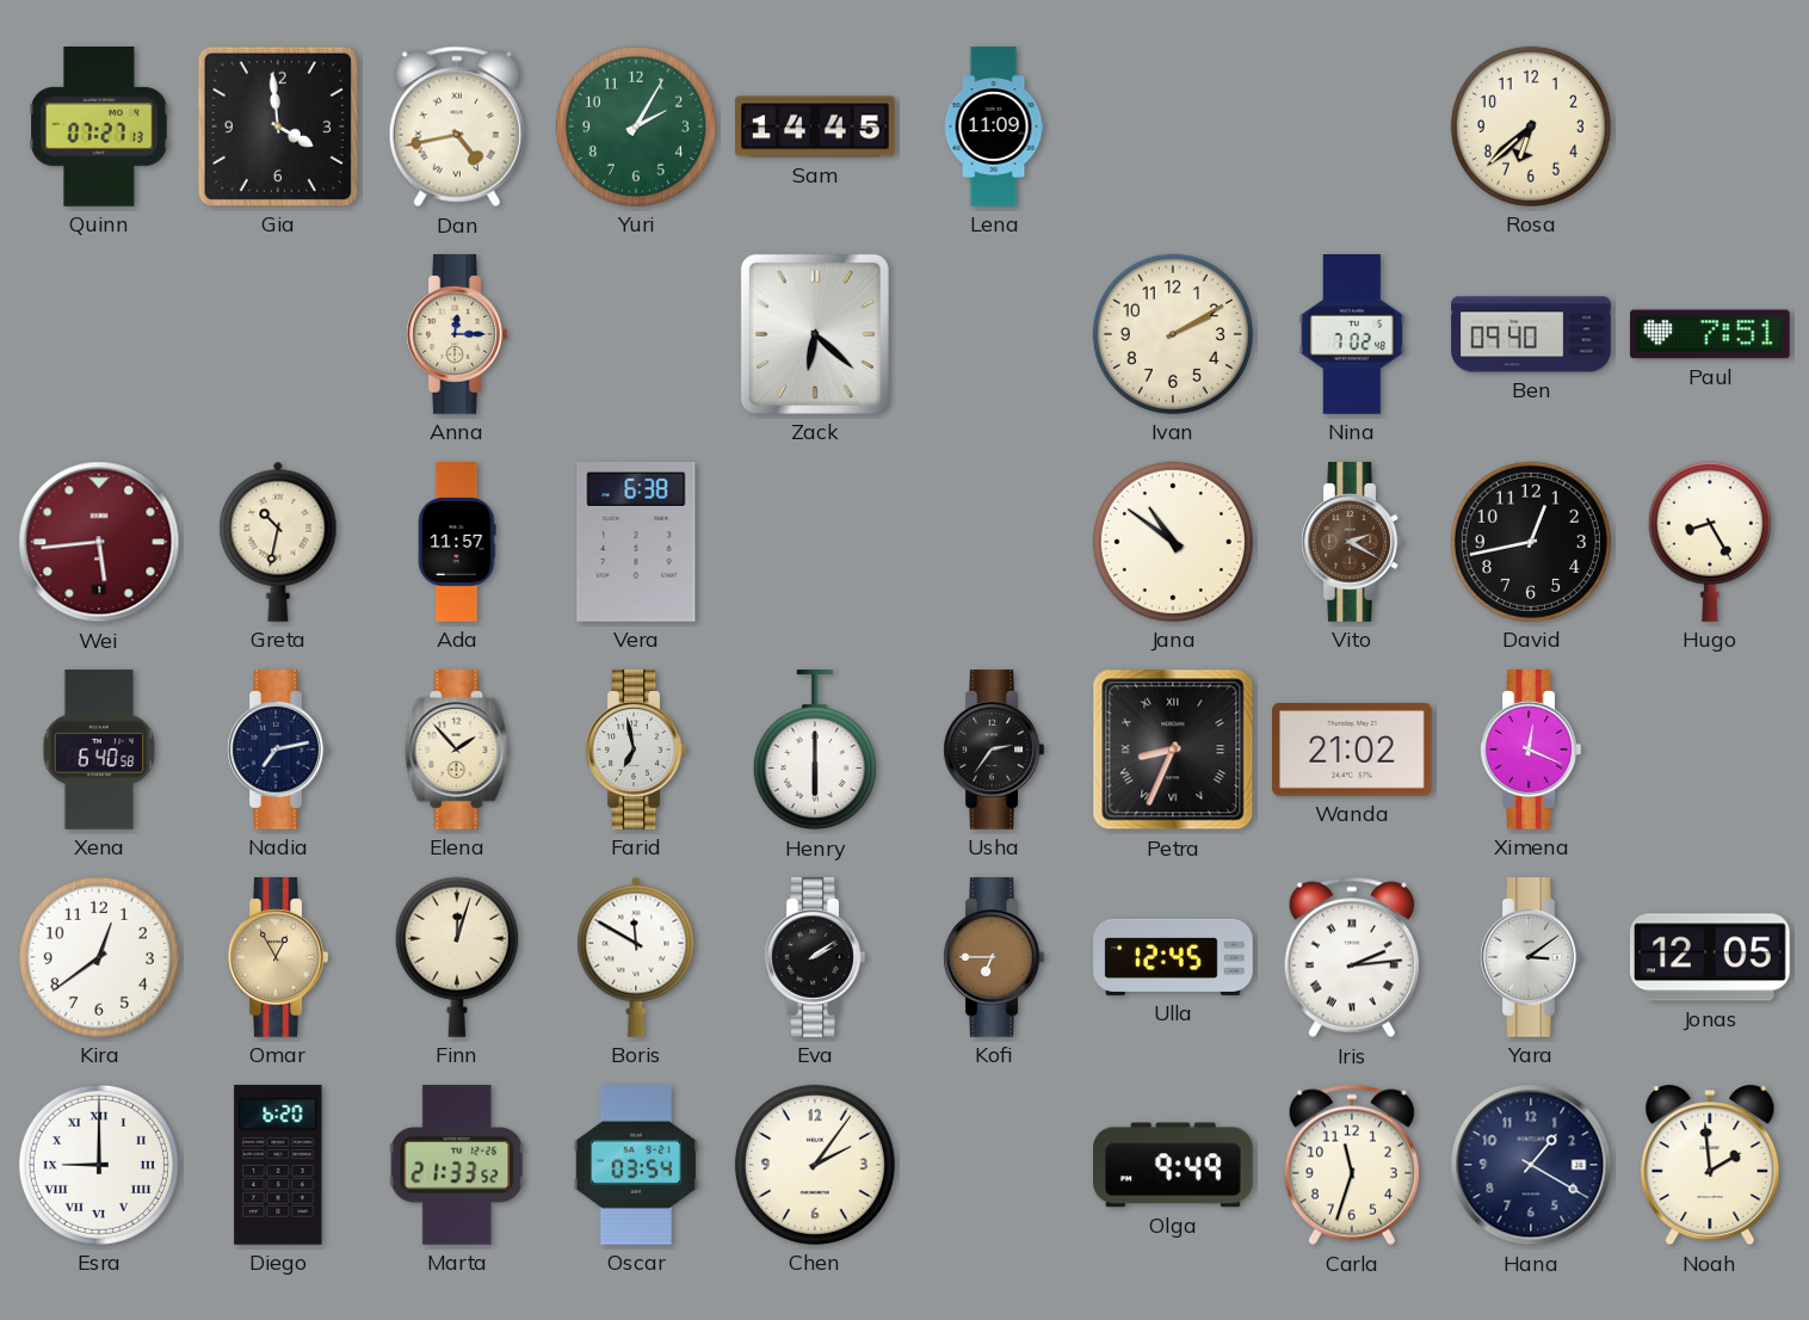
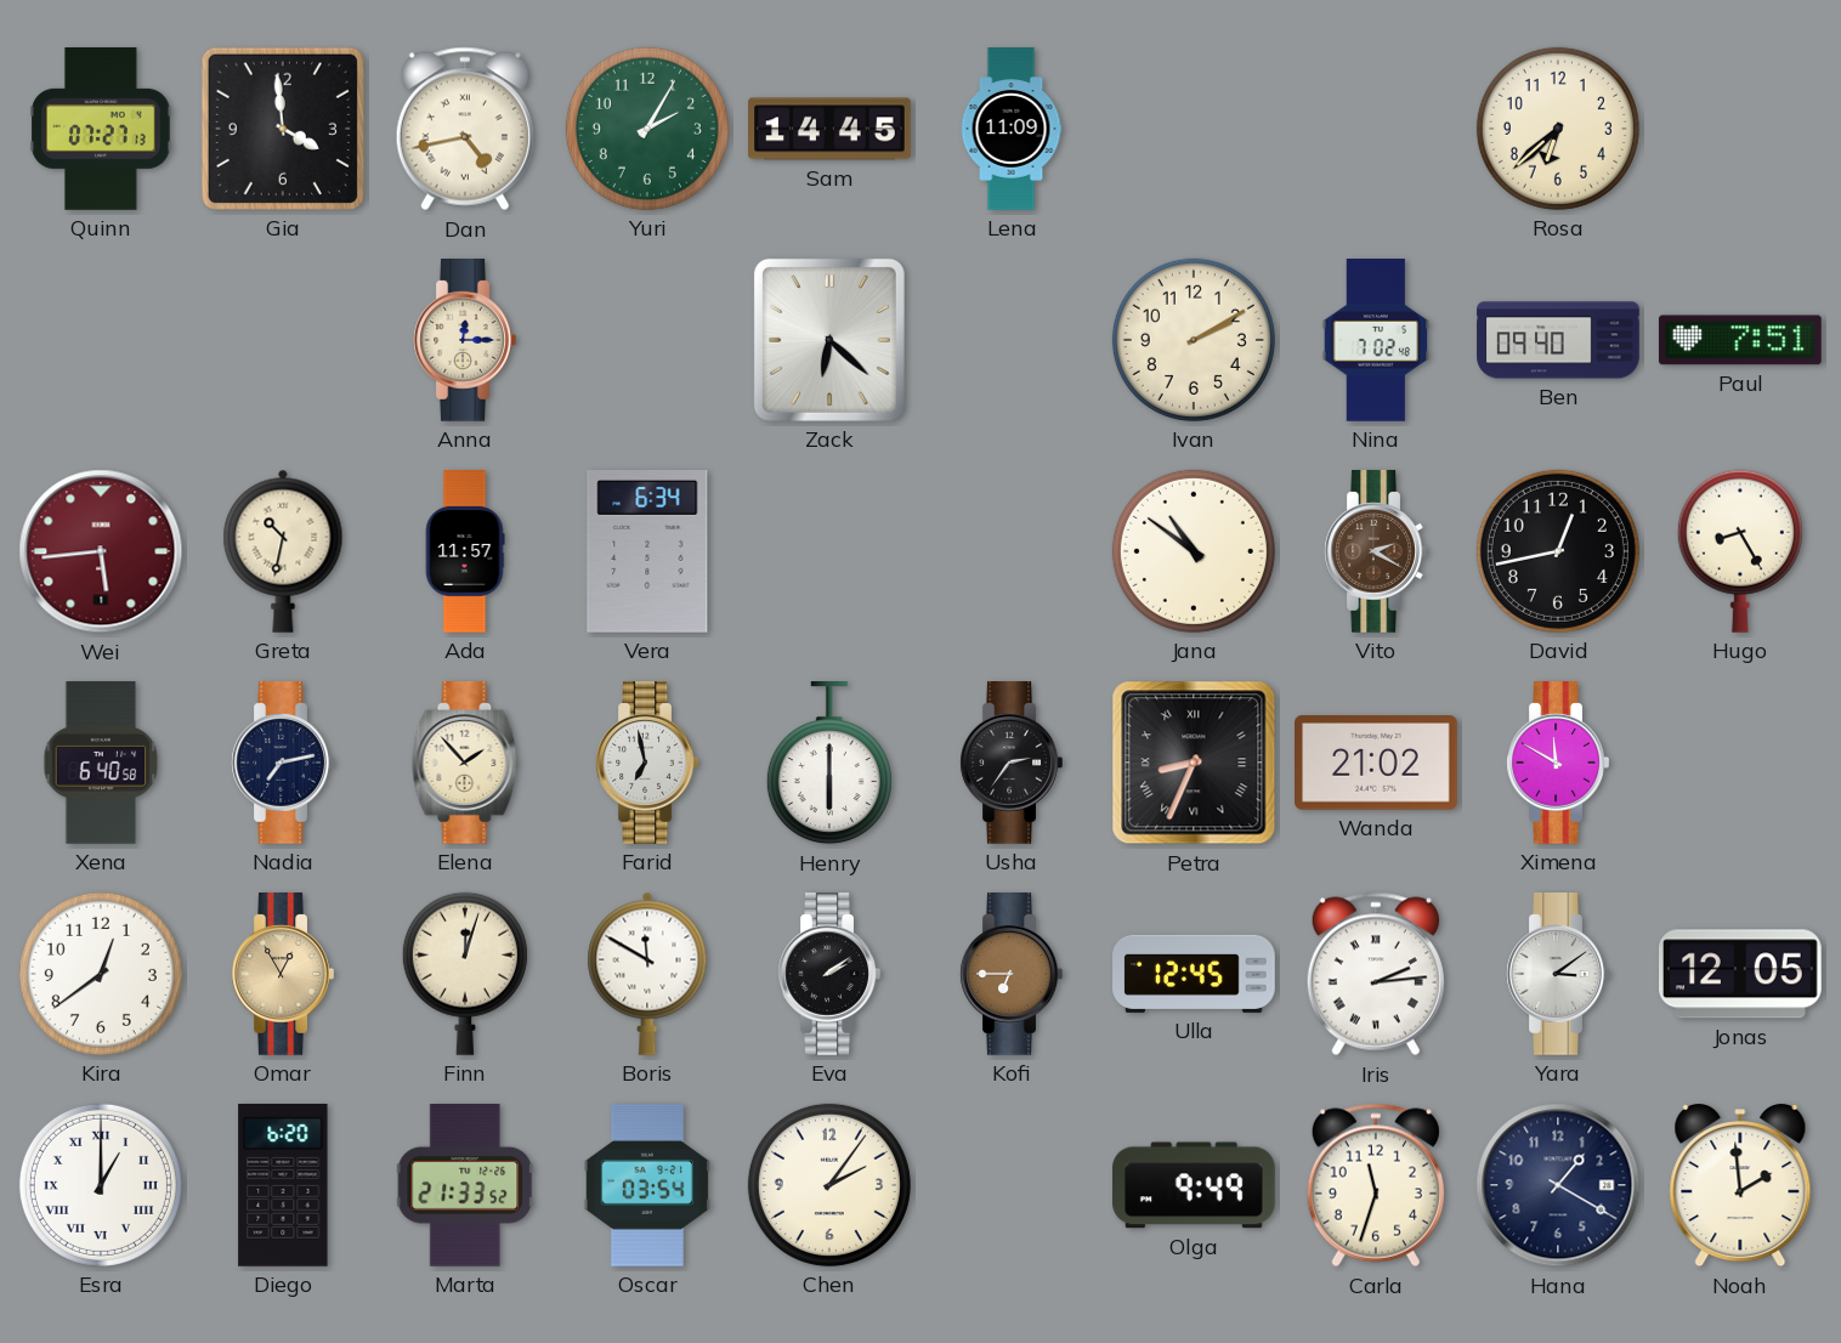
Vera: 6:38 -> 6:34 (647, 552)
Ximena: 12:19 -> 11:50 (1558, 764)
Esra: 9:00 -> 1:00 (101, 1185)
